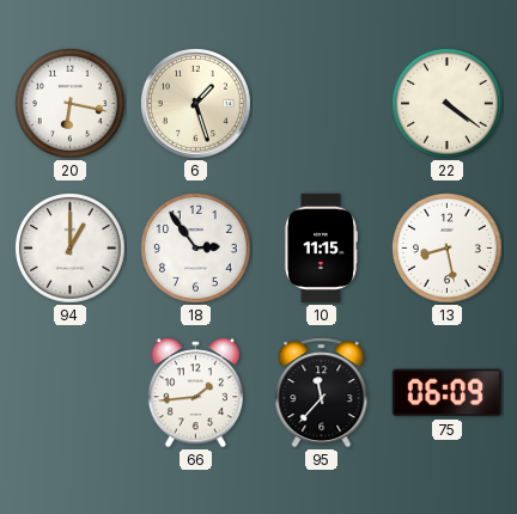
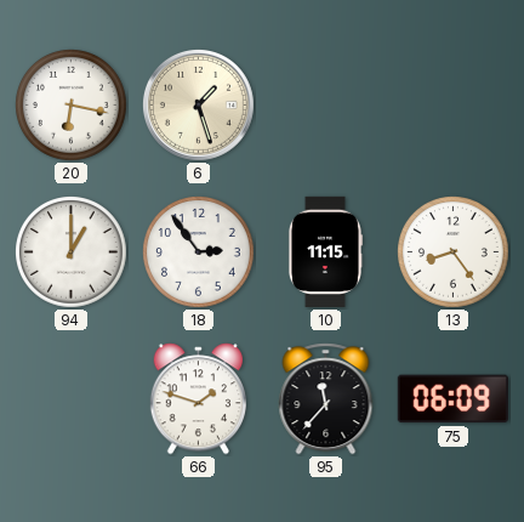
22: 4:21 -> none (448, 104)
13: 8:28 -> 8:24 (454, 253)
66: 1:44 -> 1:48 (198, 399)
